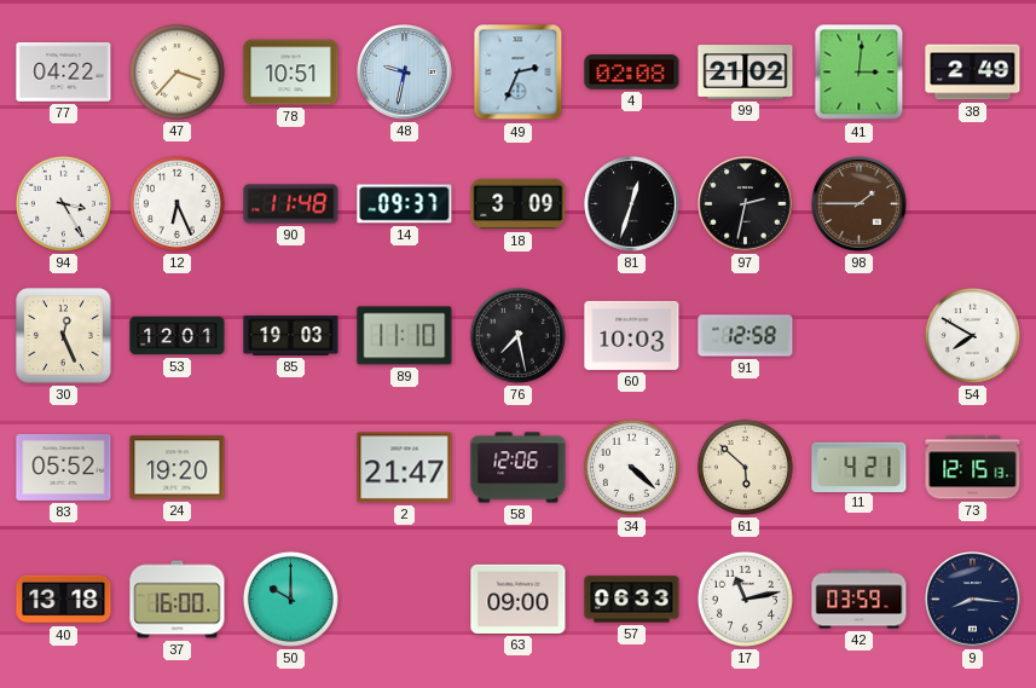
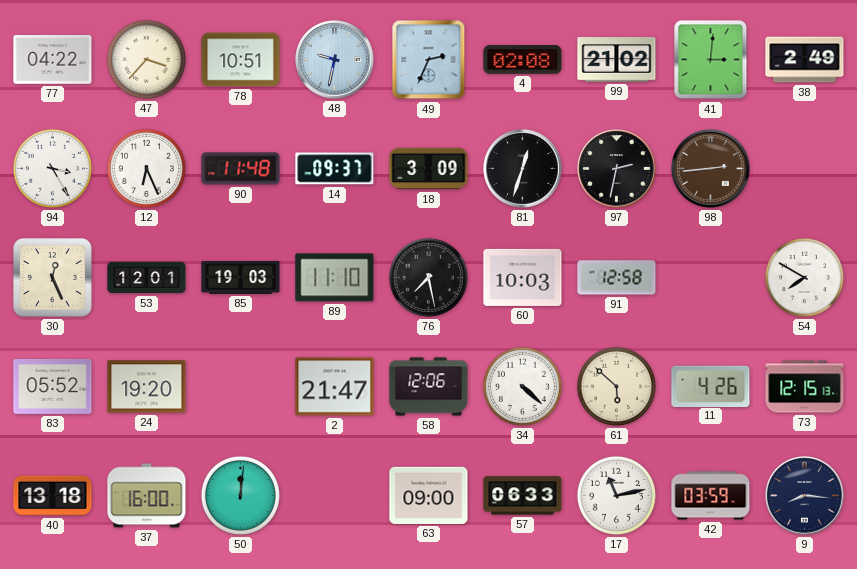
98: 1:45 -> 2:44 (711, 169)
11: 4:21 -> 4:26 (711, 386)
50: 10:00 -> 12:01 (240, 495)
